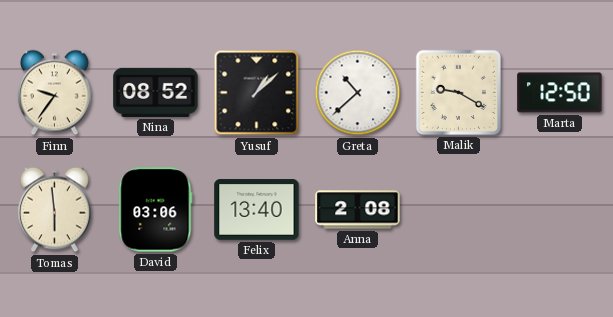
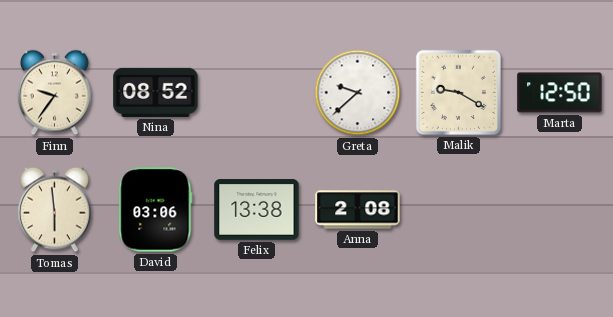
Yusuf: 1:08 -> none (257, 93)
Greta: 10:38 -> 9:38 (358, 93)
Felix: 13:40 -> 13:38 (257, 210)
